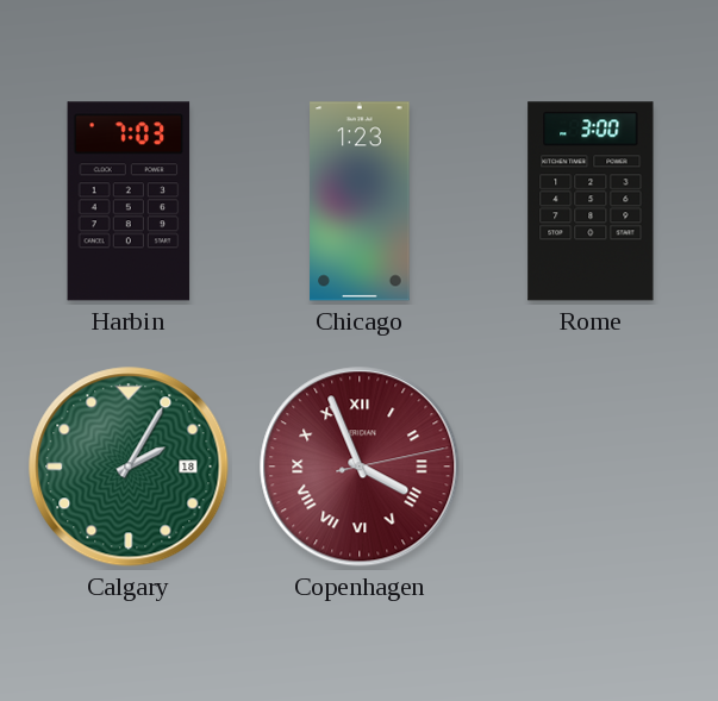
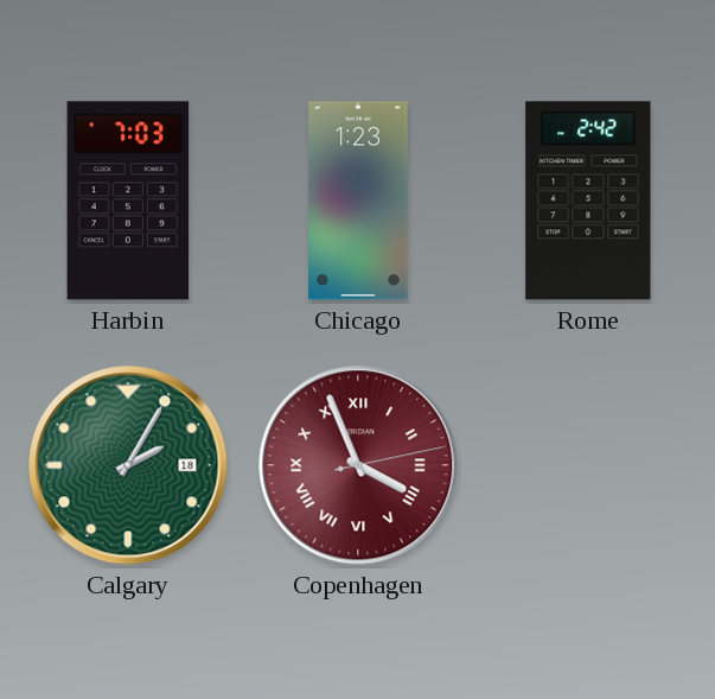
Rome: 3:00 -> 2:42 (588, 201)
